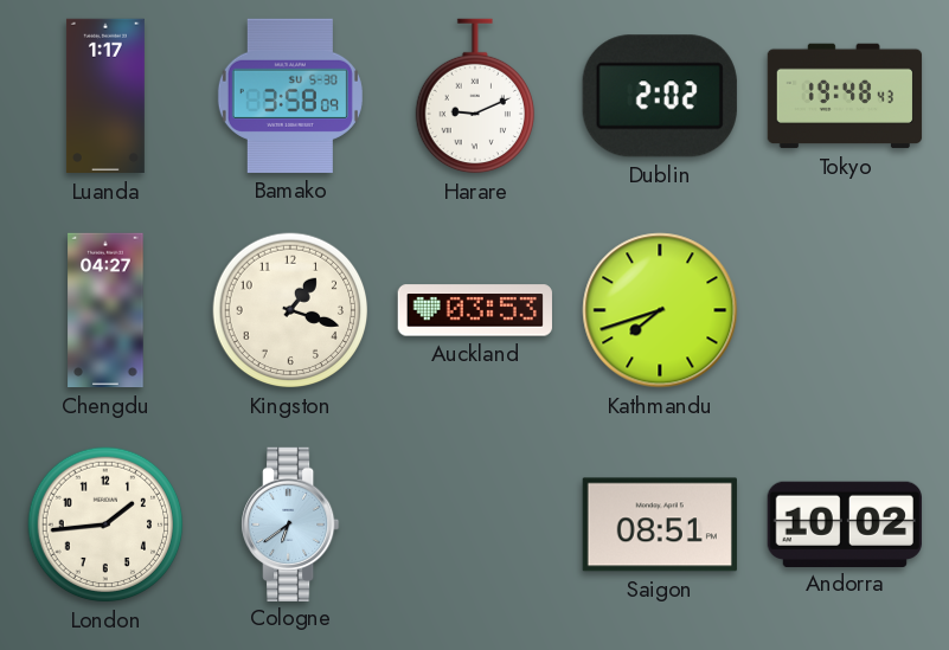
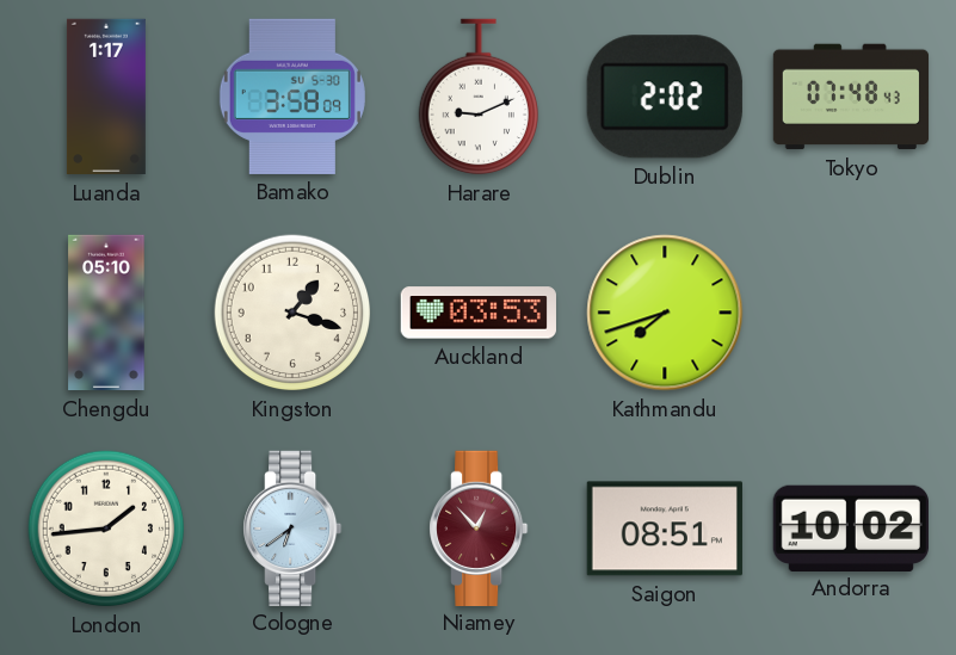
Tokyo: 19:48 -> 07:48 (851, 97)
Chengdu: 04:27 -> 05:10 (106, 313)
Niamey: none -> 12:53 (480, 527)
